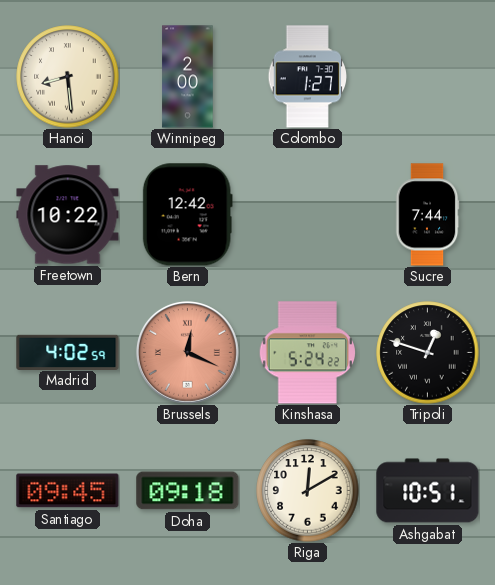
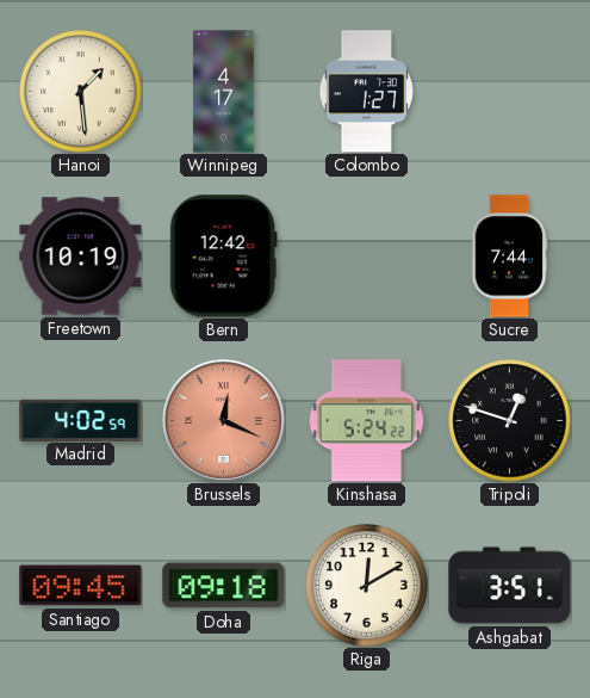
Hanoi: 8:29 -> 1:29 (81, 92)
Winnipeg: 2:00 -> 4:17 (224, 92)
Freetown: 10:22 -> 10:19 (81, 257)
Ashgabat: 10:51 -> 3:51 (510, 586)
